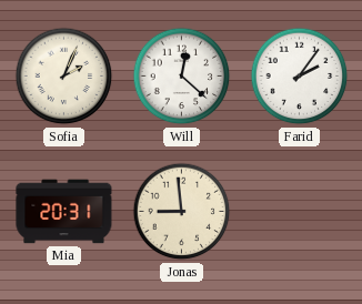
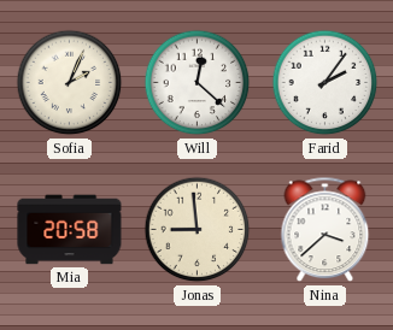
Mia: 20:31 -> 20:58 (70, 230)
Nina: none -> 3:38 (325, 230)
